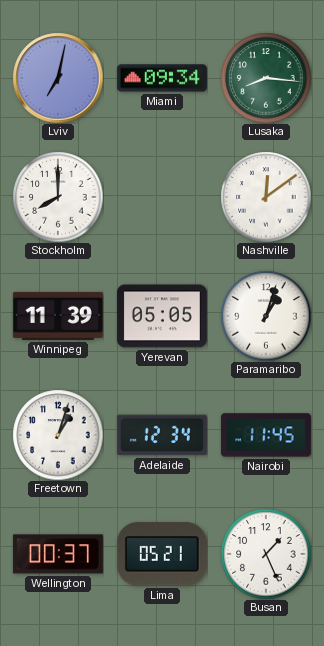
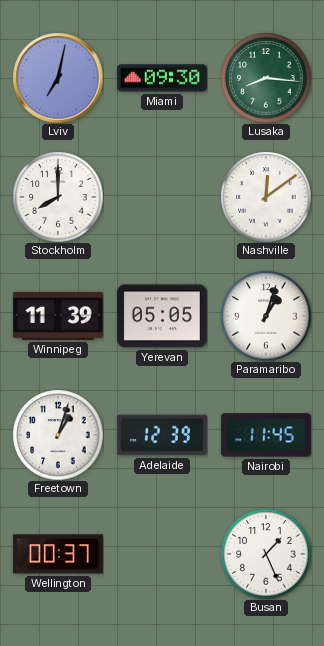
Miami: 09:34 -> 09:30 (162, 78)
Adelaide: 12:34 -> 12:39 (162, 435)
Lima: 05:21 -> none (162, 554)
